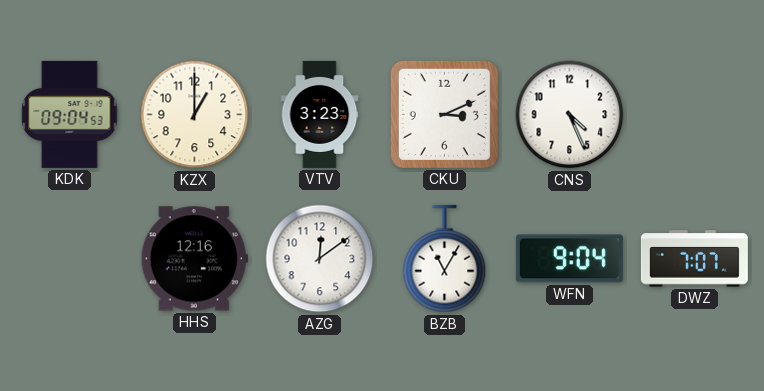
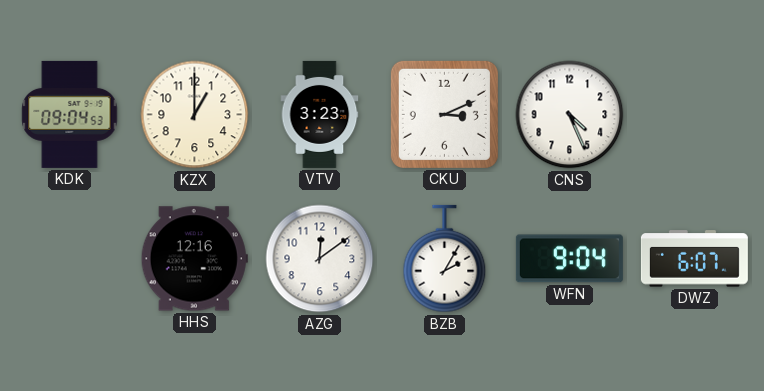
BZB: 11:05 -> 2:05 (445, 259)
DWZ: 7:07 -> 6:07 (694, 259)
